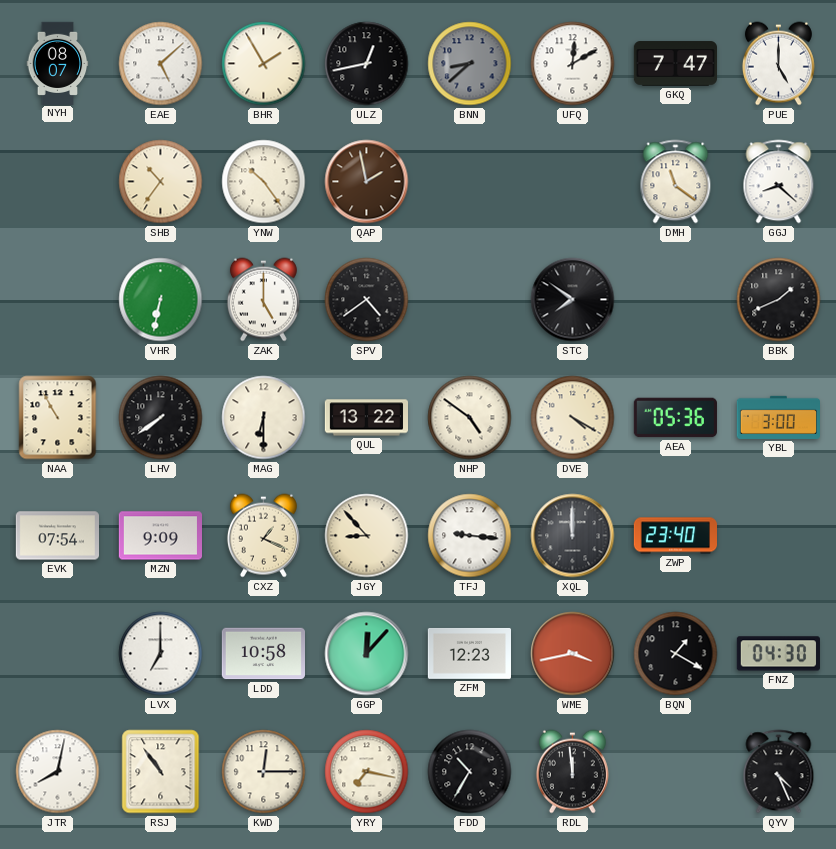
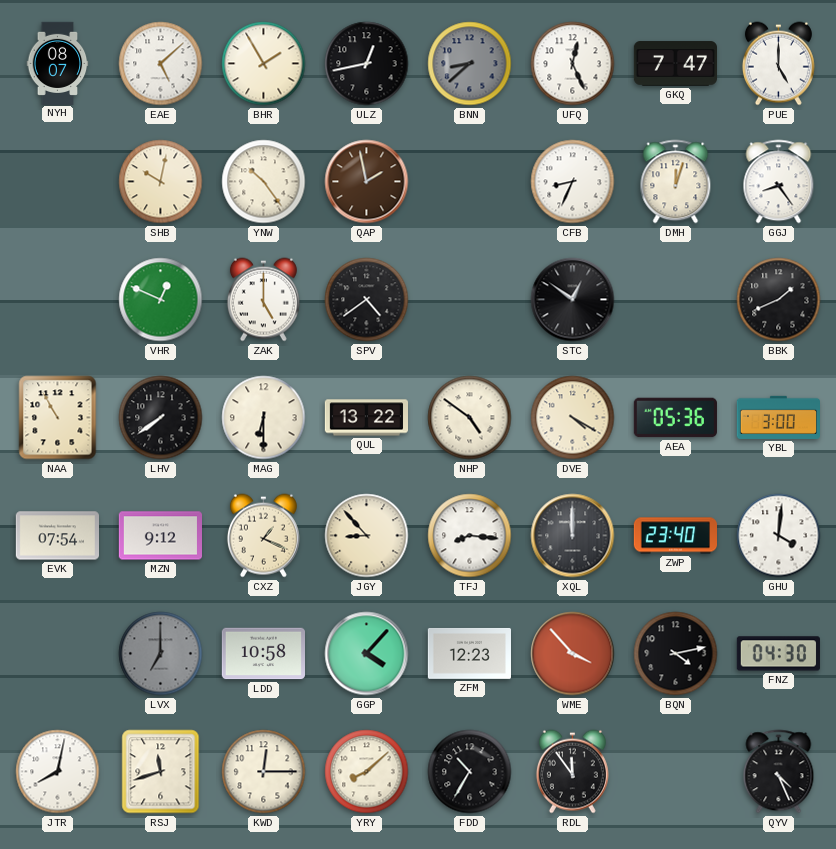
UFQ: 12:10 -> 12:26 (573, 64)
SHB: 10:36 -> 10:02 (161, 182)
CFB: none -> 8:34 (573, 182)
DMH: 11:21 -> 12:03 (676, 182)
GGJ: 8:22 -> 8:24 (779, 182)
VHR: 6:32 -> 12:49 (161, 300)
STC: 7:51 -> 12:51 (573, 300)
MZN: 9:09 -> 9:12 (160, 536)
TFJ: 9:16 -> 8:16 (470, 536)
GHU: none -> 4:01 (779, 536)
LVX dial: white -> grey (161, 654)
GGP: 12:07 -> 4:07 (367, 654)
WME: 3:43 -> 3:53 (573, 654)
BQN: 1:20 -> 4:13 (676, 654)
RSJ: 10:54 -> 11:42 (161, 772)
YRY: 7:17 -> 8:08 (367, 772)
RDL: 11:59 -> 11:54 (572, 772)
